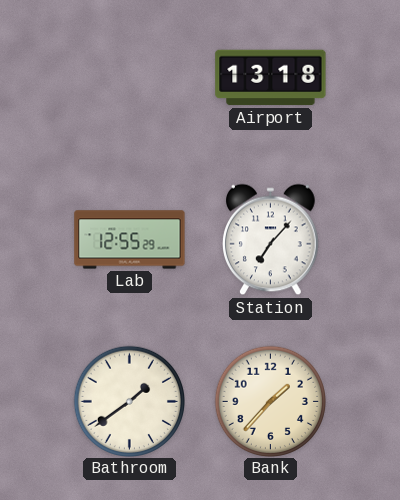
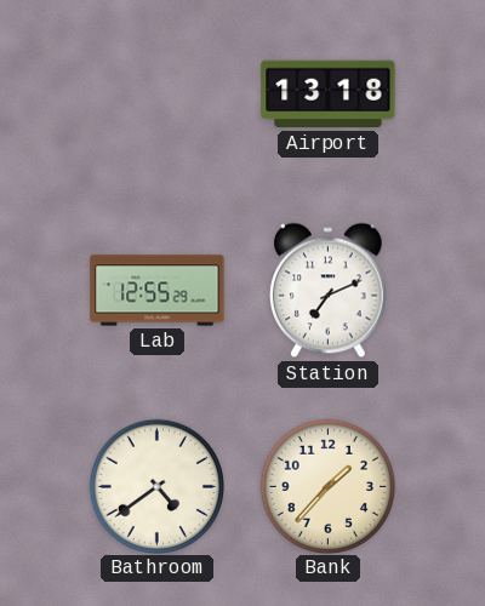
Station: 7:07 -> 7:11 (329, 291)
Bathroom: 1:39 -> 4:39 (156, 486)
